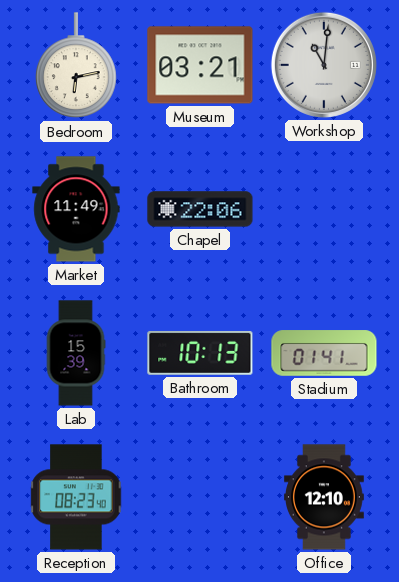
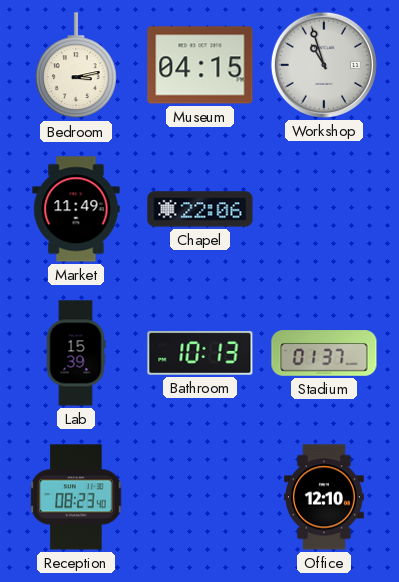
Bedroom: 6:13 -> 3:13 (77, 66)
Museum: 03:21 -> 04:15 (200, 65)
Workshop: 11:01 -> 10:57 (324, 65)
Stadium: 01:41 -> 01:37 (324, 353)
